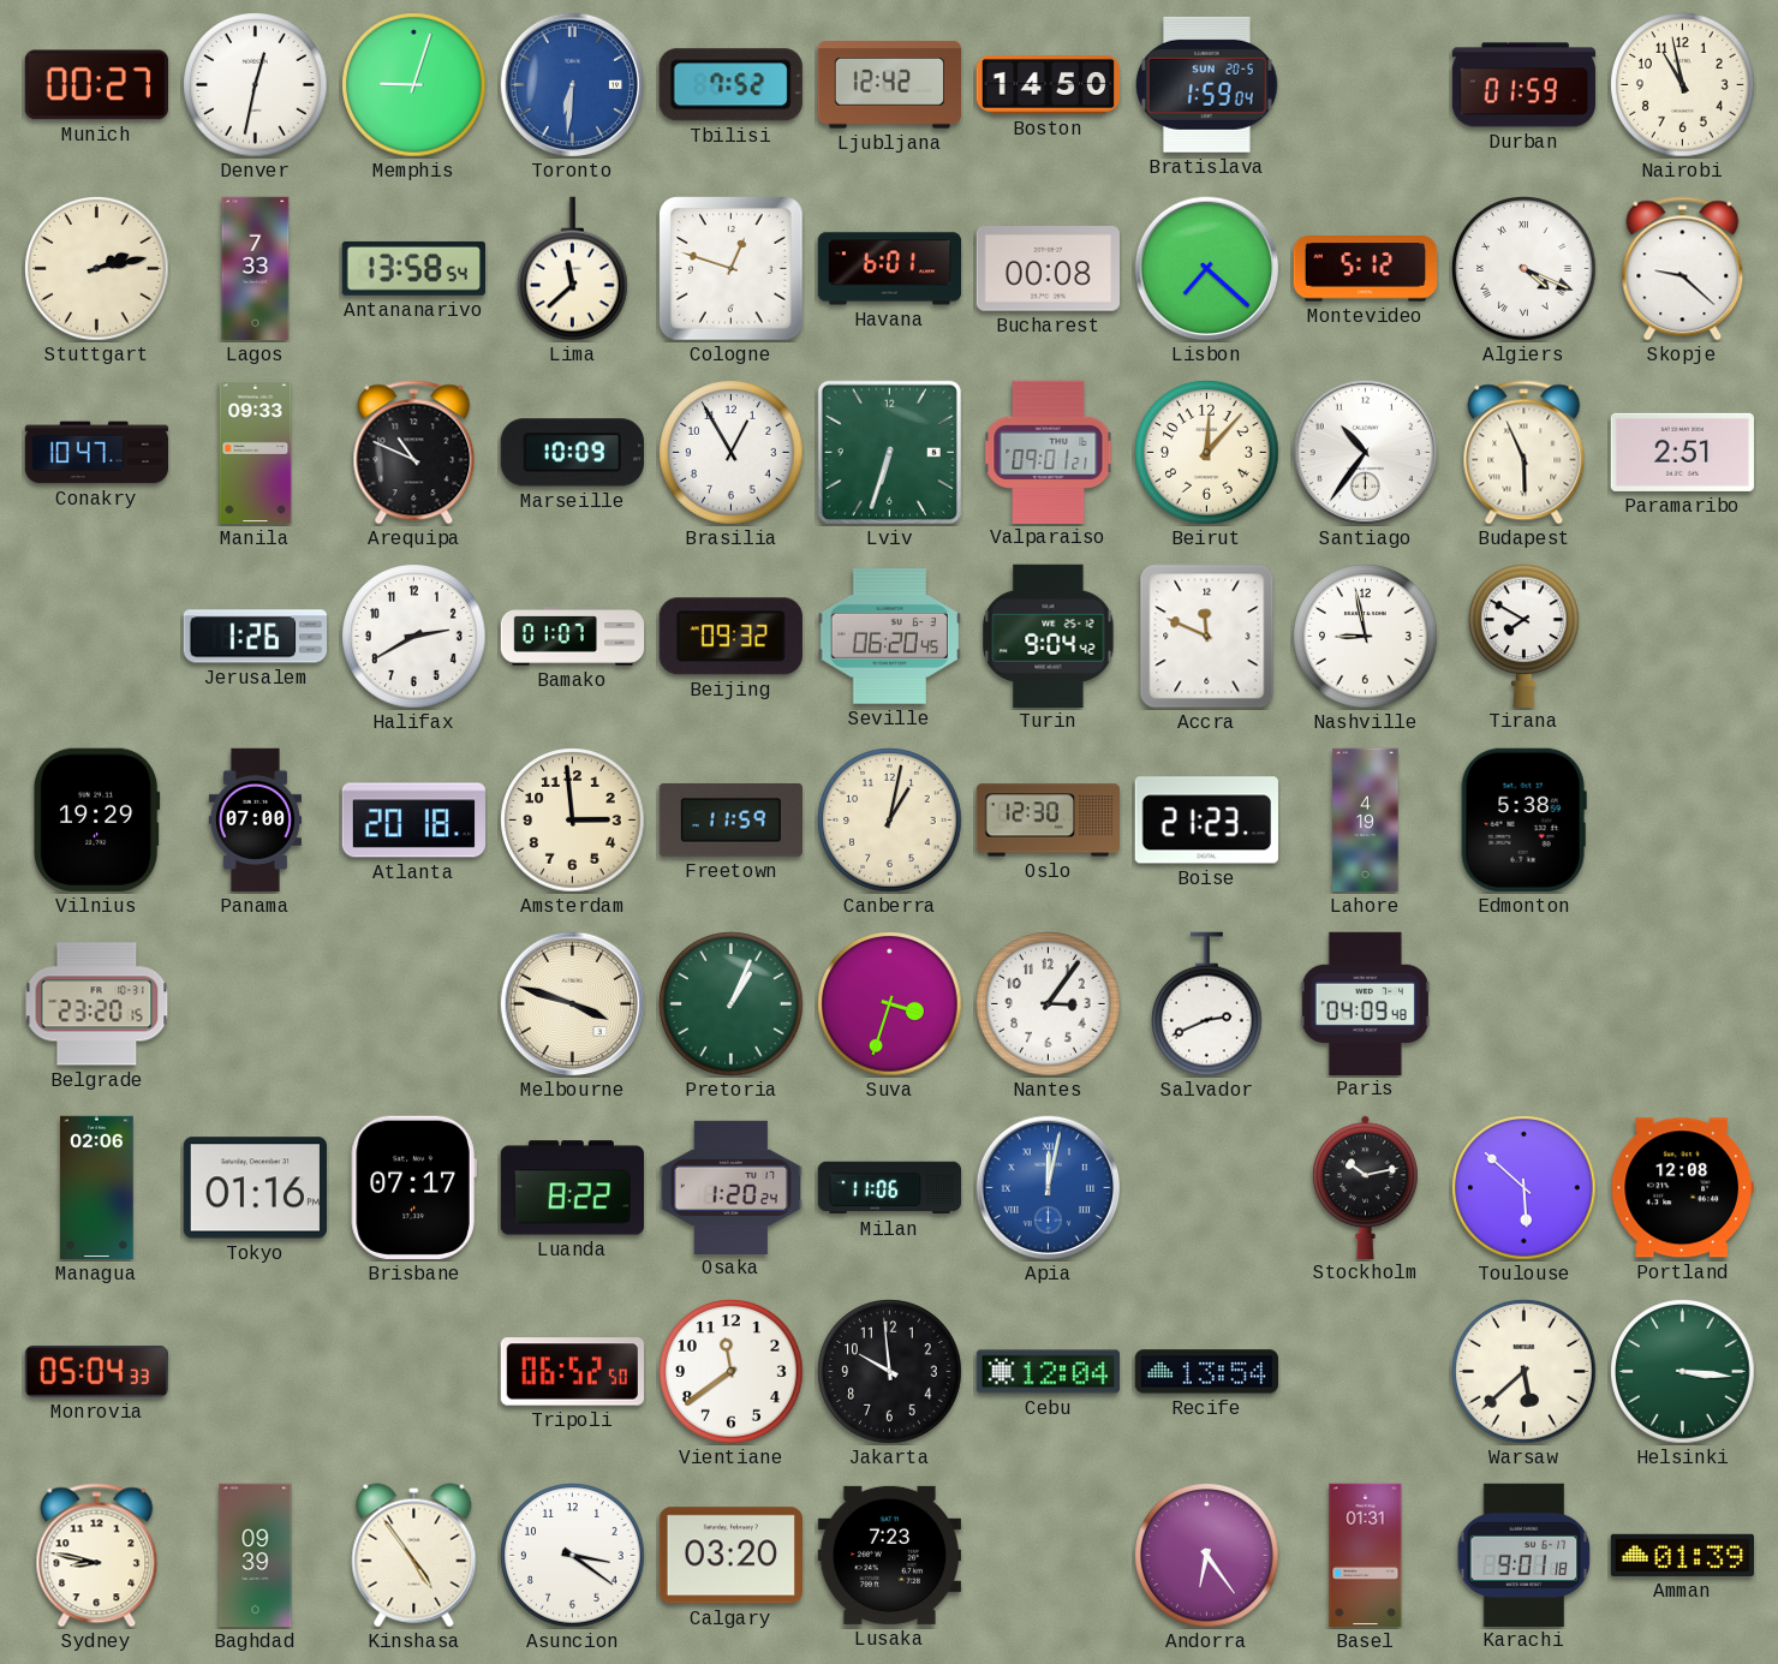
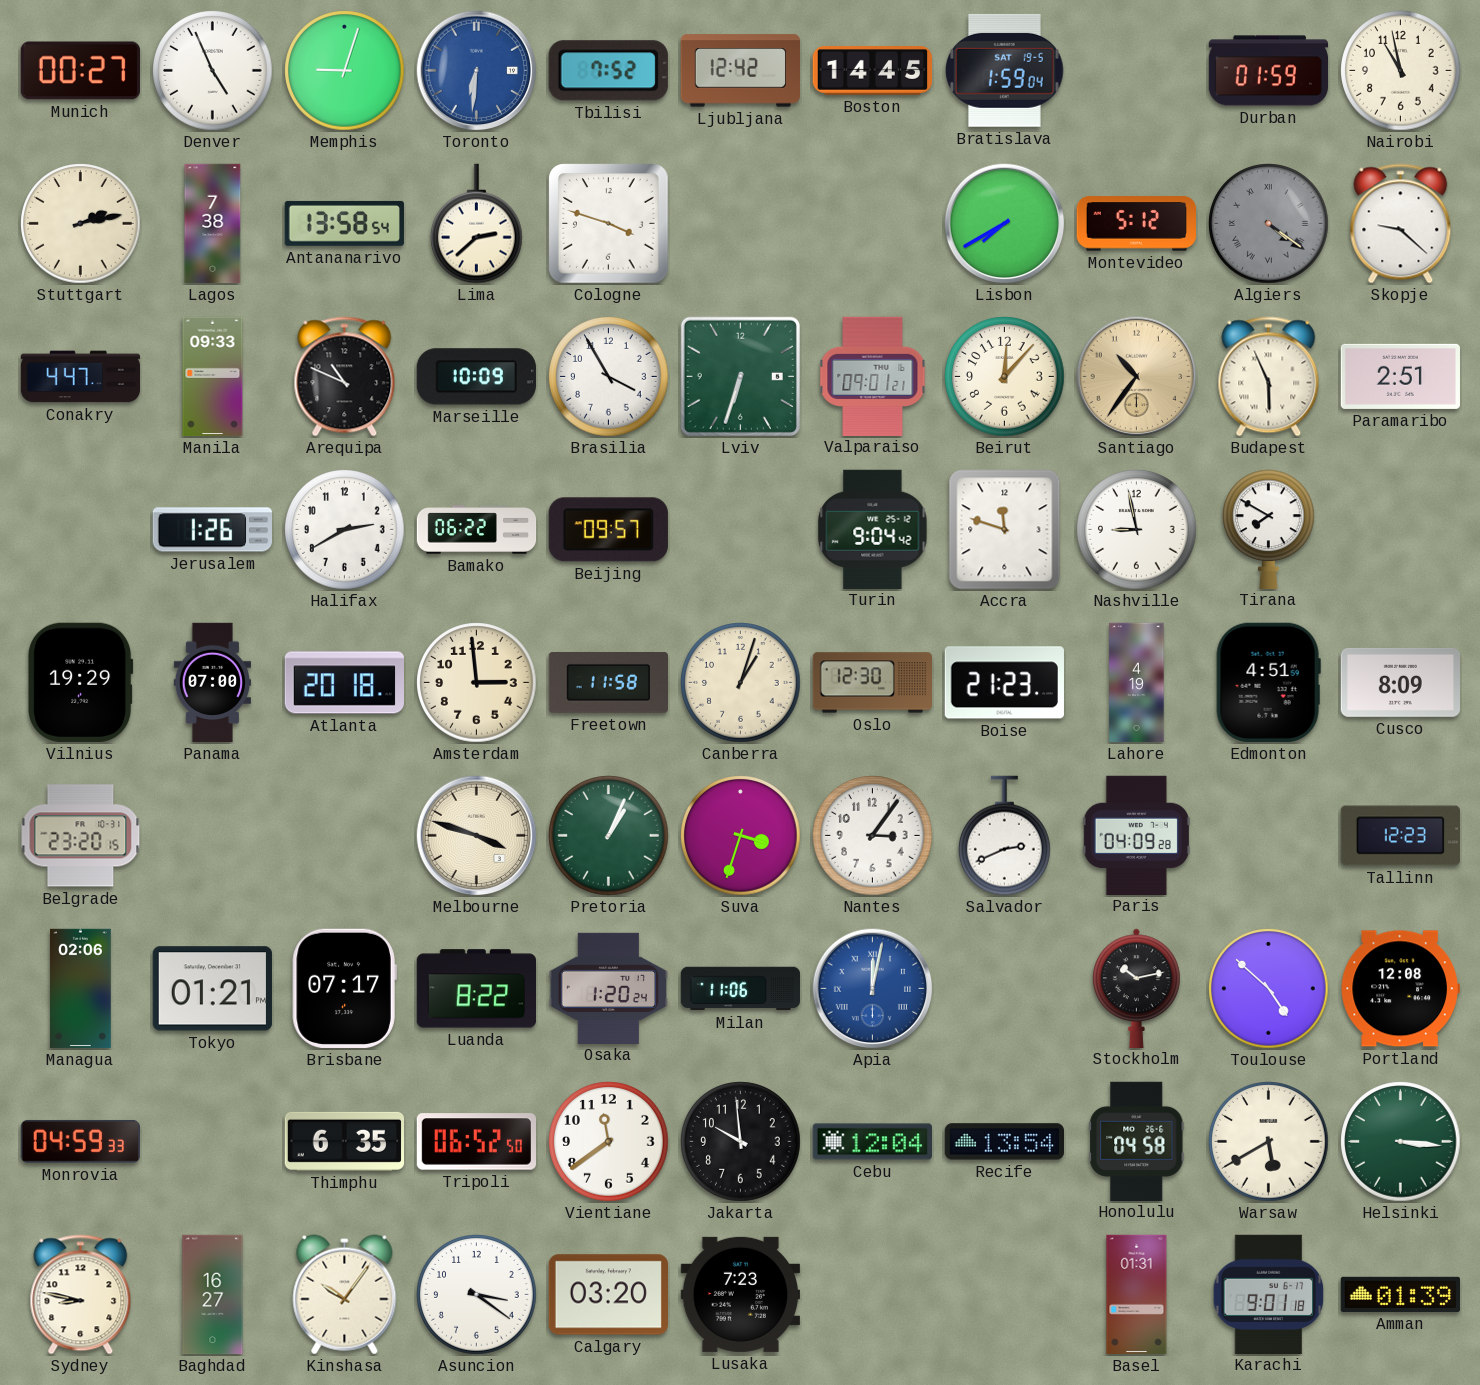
Denver: 12:32 -> 4:56 (213, 71)
Boston: 14:50 -> 14:45 (872, 71)
Bratislava date: SUN 20-5 -> SAT 19-5 (1005, 70)
Lagos: 7:33 -> 7:38 (213, 224)
Lima: 11:38 -> 2:38 (477, 224)
Cologne: 12:48 -> 3:48 (609, 224)
Havana: 6:01 -> none (890, 269)
Bucharest: 00:08 -> none (1048, 269)
Lisbon: 7:22 -> 7:40 (1005, 224)
Algiers: 4:19 -> 4:21 (1269, 224)
Algiers dial: white -> grey (1269, 224)
Conakry: 10:47 -> 4:47 (81, 377)
Brasilia: 12:55 -> 3:55 (609, 377)
Santiago dial: white -> champagne (1137, 377)
Bamako: 01:07 -> 06:22 (477, 530)
Beijing: 09:32 -> 09:57 (608, 530)
Seville: 06:20 -> none (889, 637)
Accra: 11:49 -> 11:48 (1005, 530)
Freetown: 11:59 -> 11:58 (608, 683)
Canberra: 1:02 -> 1:03 (741, 683)
Edmonton: 5:38 -> 4:51 (1268, 682)
Cusco: none -> 8:09 (1400, 682)
Paris: 04:09:48 -> 04:09:28 (1136, 835)
Tallinn: none -> 12:23 (1400, 836)
Tokyo: 01:16 -> 01:21 (212, 989)
Toulouse: 5:52 -> 4:52 (1269, 989)
Monrovia: 05:04 -> 04:59 (80, 1141)
Thimphu: none -> 6:35 (344, 1141)
Honolulu: none -> 04:58 (1137, 1141)
Warsaw: 5:38 -> 5:40 (1269, 1142)
Baghdad: 09:39 -> 16:27 (213, 1295)
Kinshasa: 4:54 -> 10:06 (345, 1295)
Andorra: 6:24 -> none (1207, 1556)
